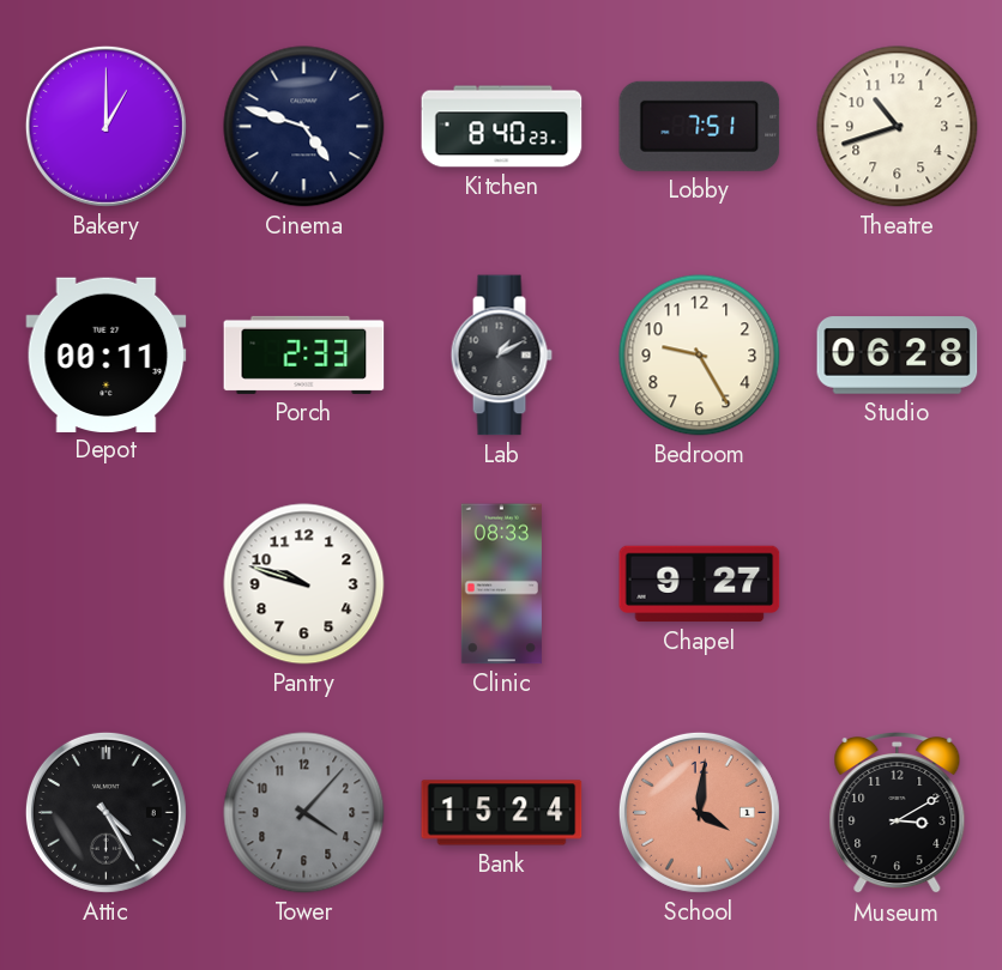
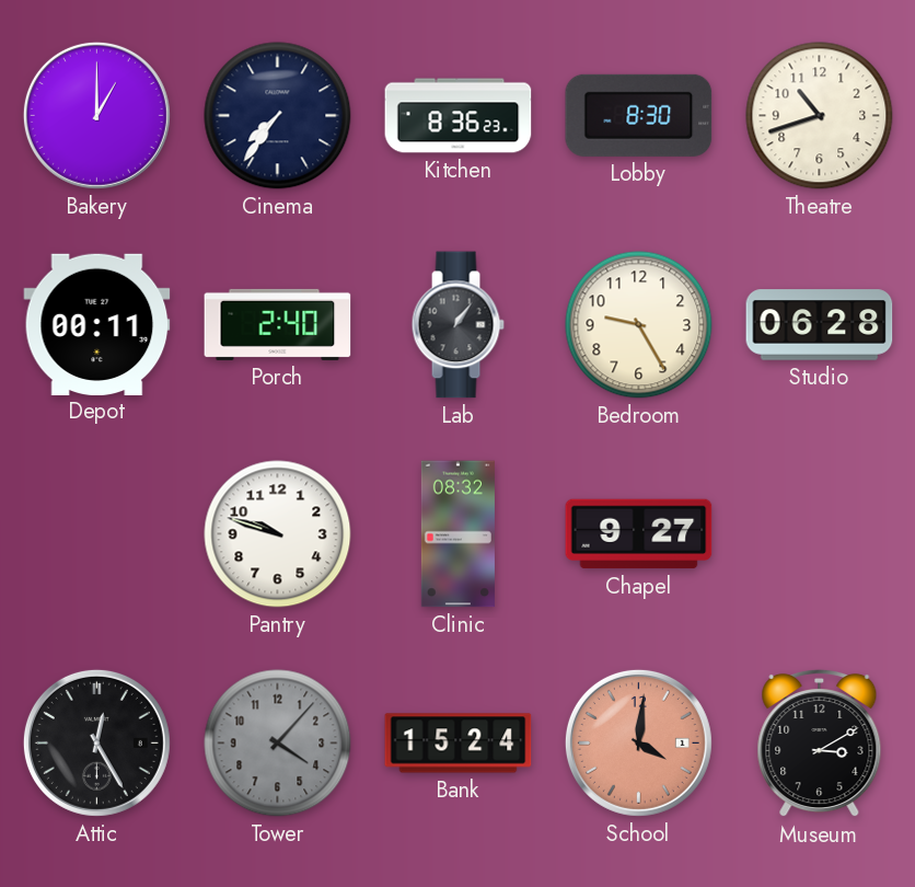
Cinema: 4:48 -> 7:36 (278, 116)
Kitchen: 8:40 -> 8:36 (459, 116)
Lobby: 7:51 -> 8:30 (639, 115)
Porch: 2:33 -> 2:40 (278, 324)
Lab: 1:10 -> 1:06 (457, 325)
Clinic: 08:33 -> 08:32 (457, 534)
Attic: 4:25 -> 12:25 (96, 742)
